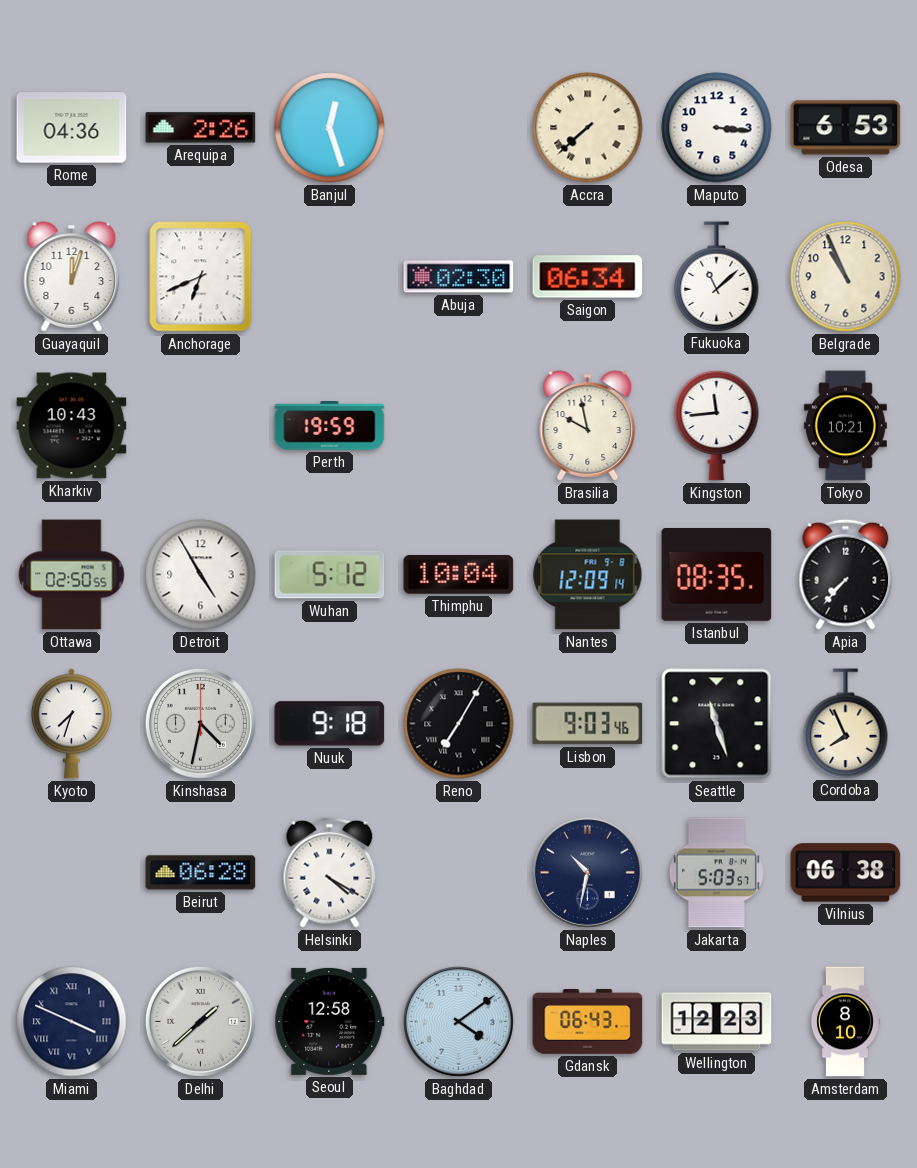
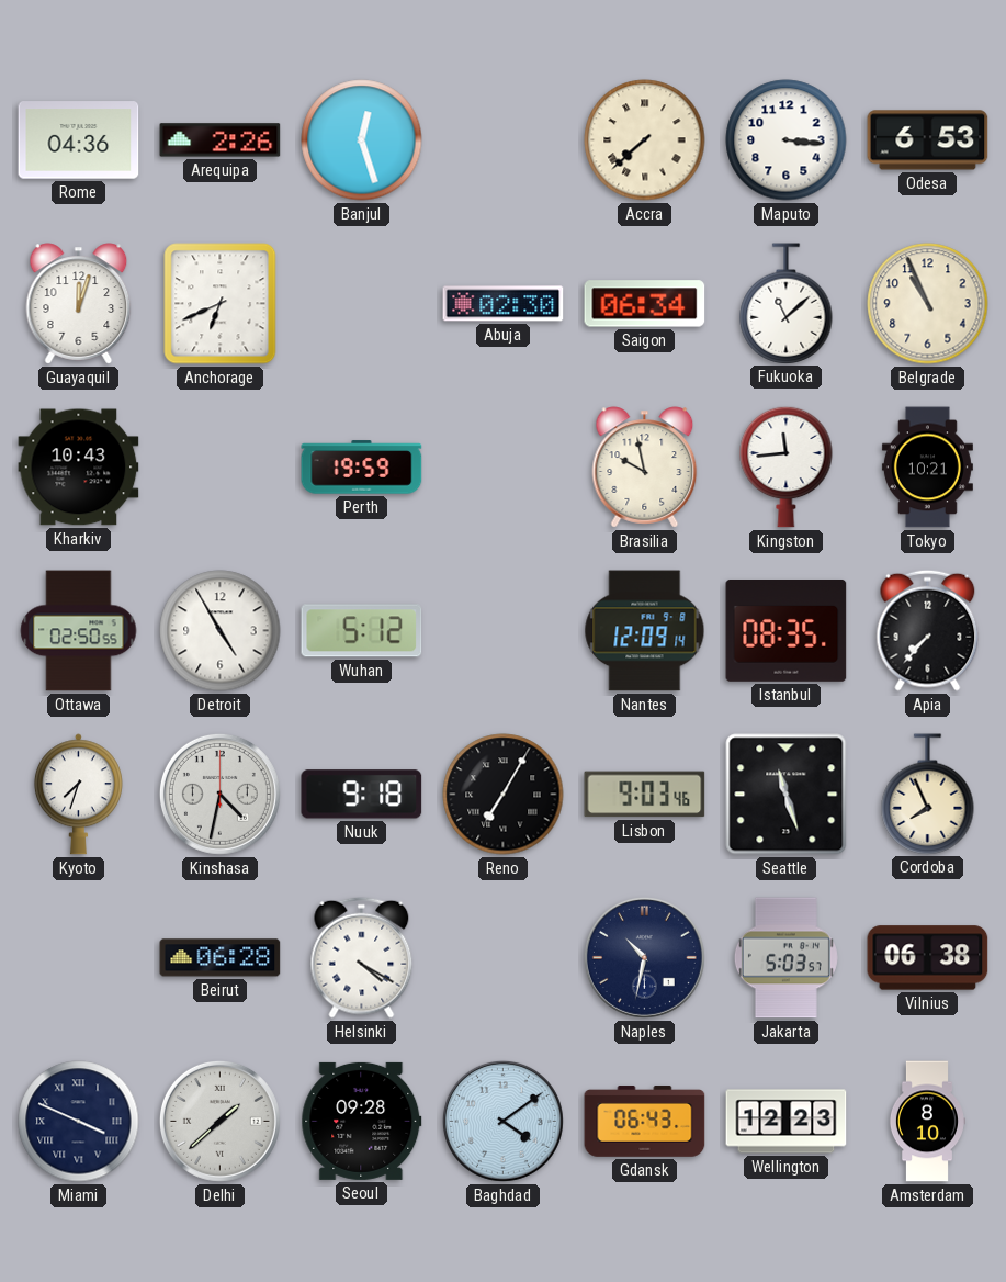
Thimphu: 10:04 -> none (459, 575)
Seoul: 12:58 -> 09:28 (362, 1121)
